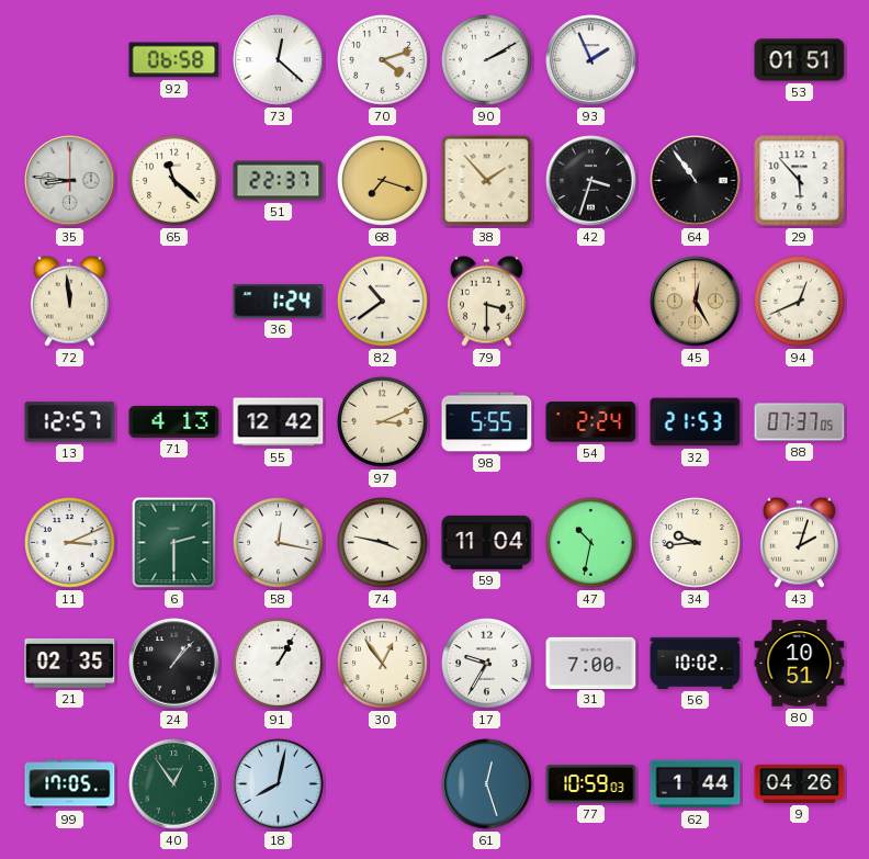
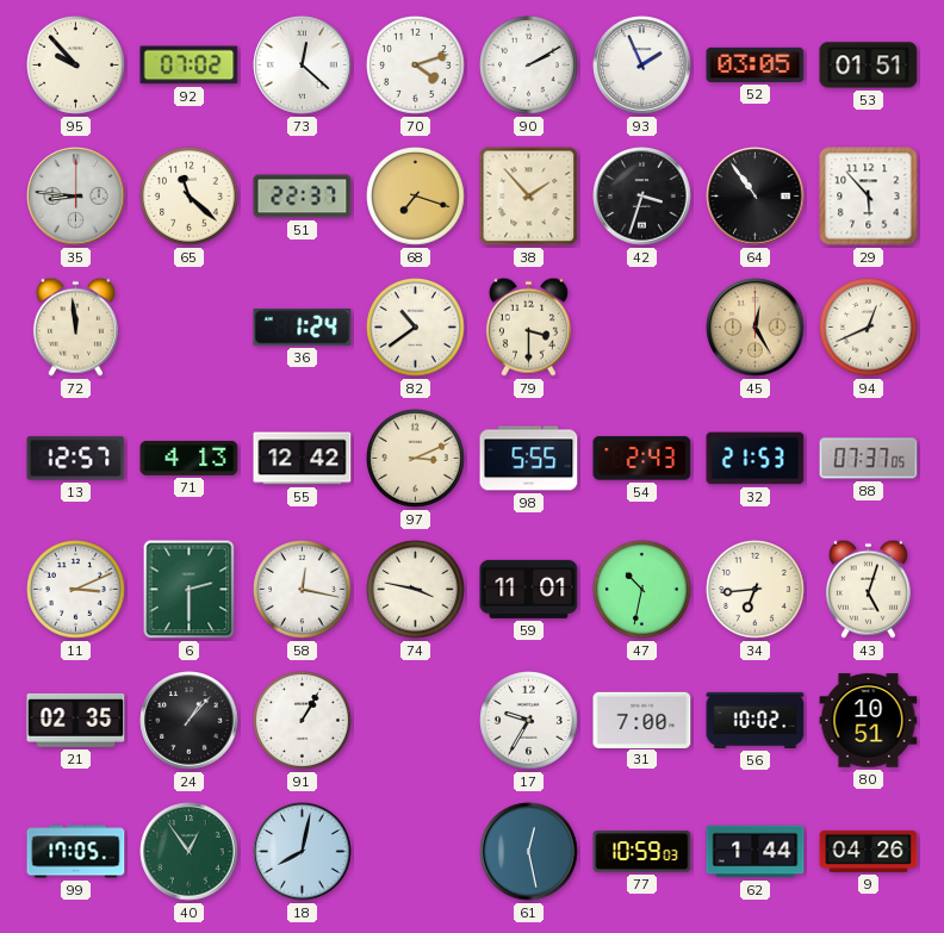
95: none -> 9:53 (76, 66)
92: 06:58 -> 07:02 (190, 66)
52: none -> 03:05 (756, 64)
54: 2:24 -> 2:43 (642, 459)
59: 11:04 -> 11:01 (529, 589)
34: 9:44 -> 6:44 (756, 590)
43: 2:03 -> 5:03 (868, 589)
30: 12:54 -> none (383, 664)
61: 12:27 -> 12:28 (529, 852)
